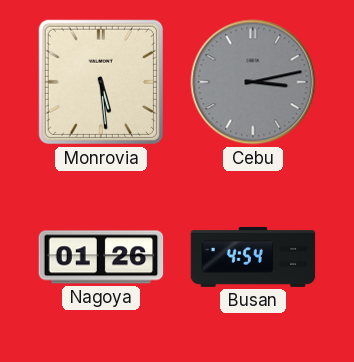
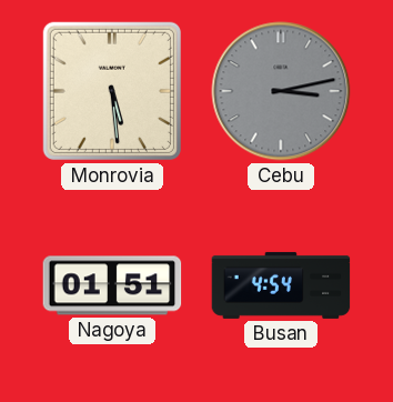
Nagoya: 01:26 -> 01:51 (112, 285)
